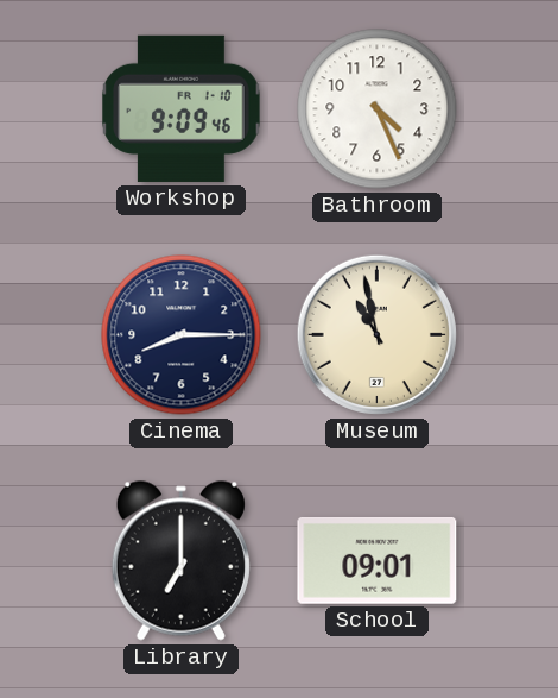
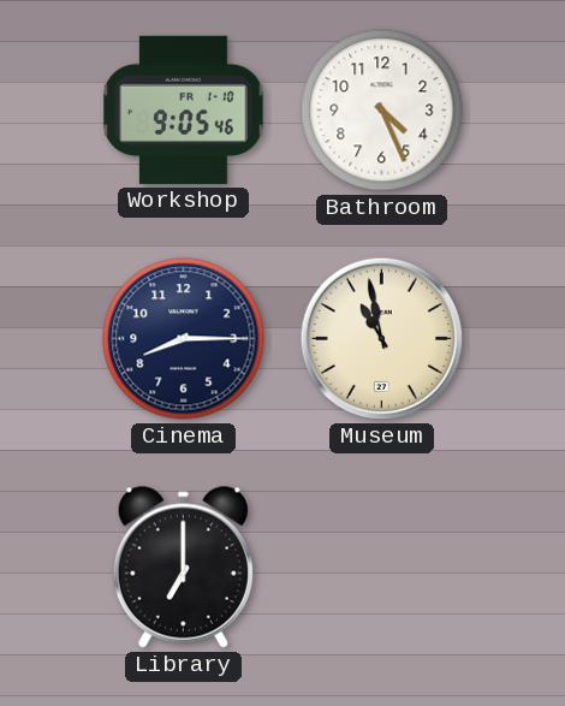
Workshop: 9:09 -> 9:05 (184, 109)
School: 09:01 -> none (378, 560)
